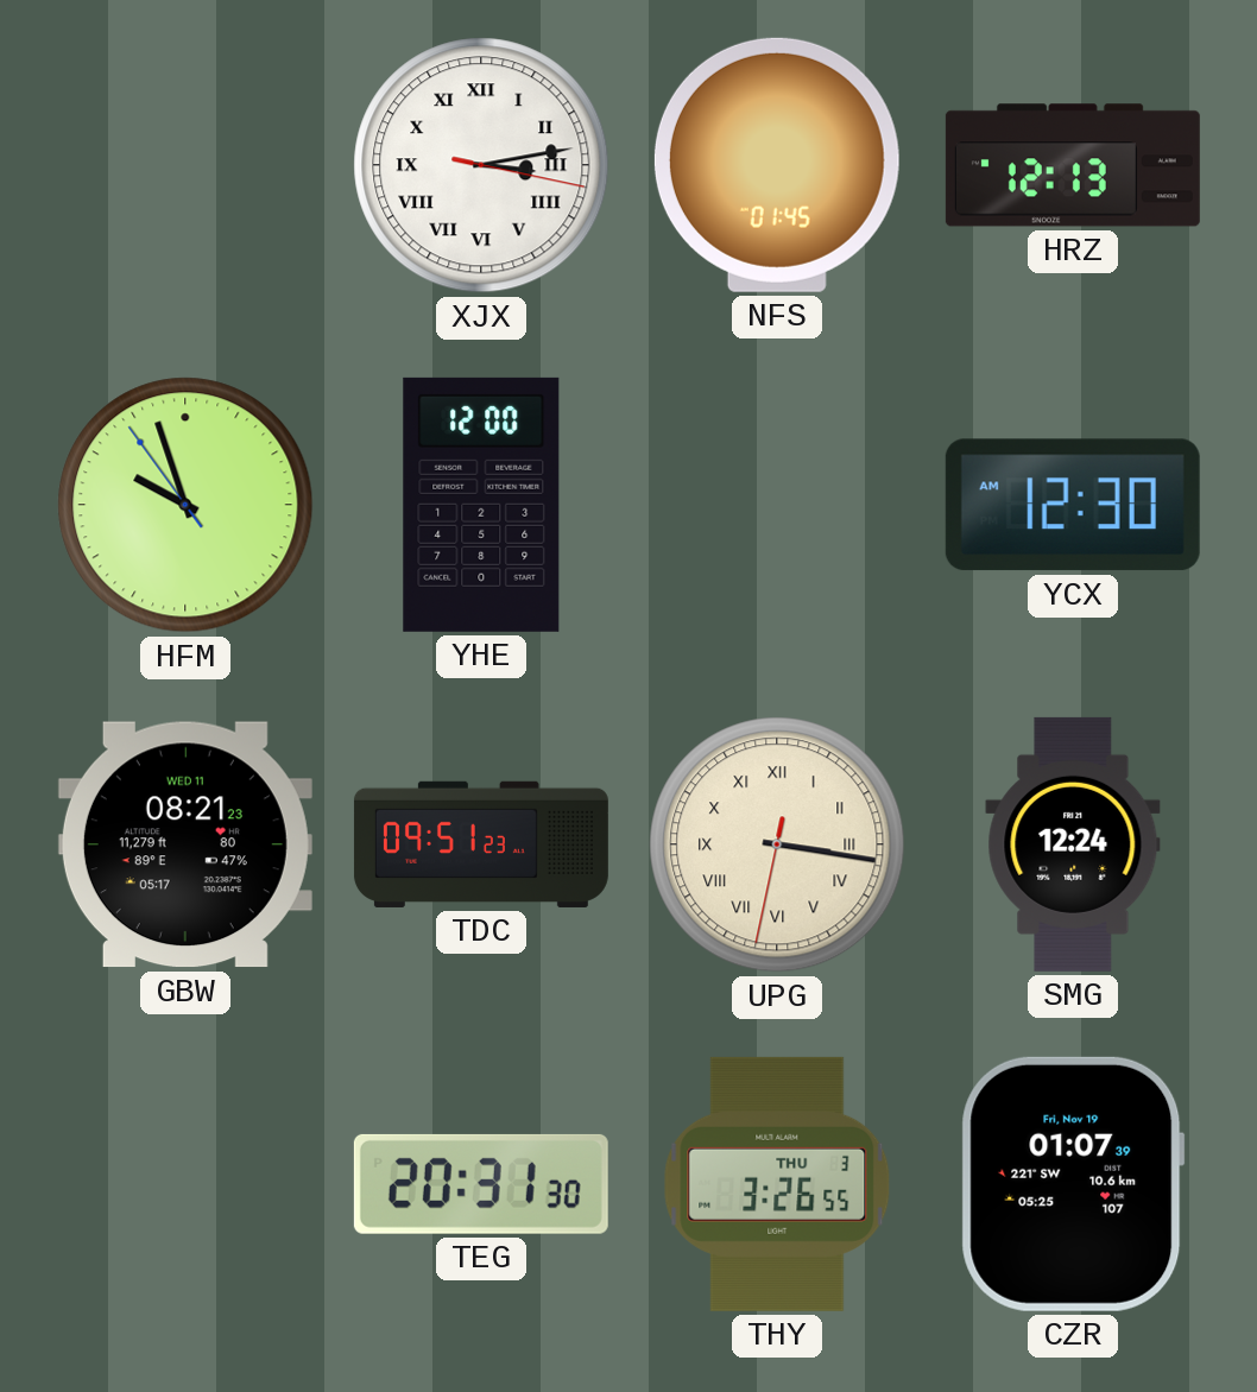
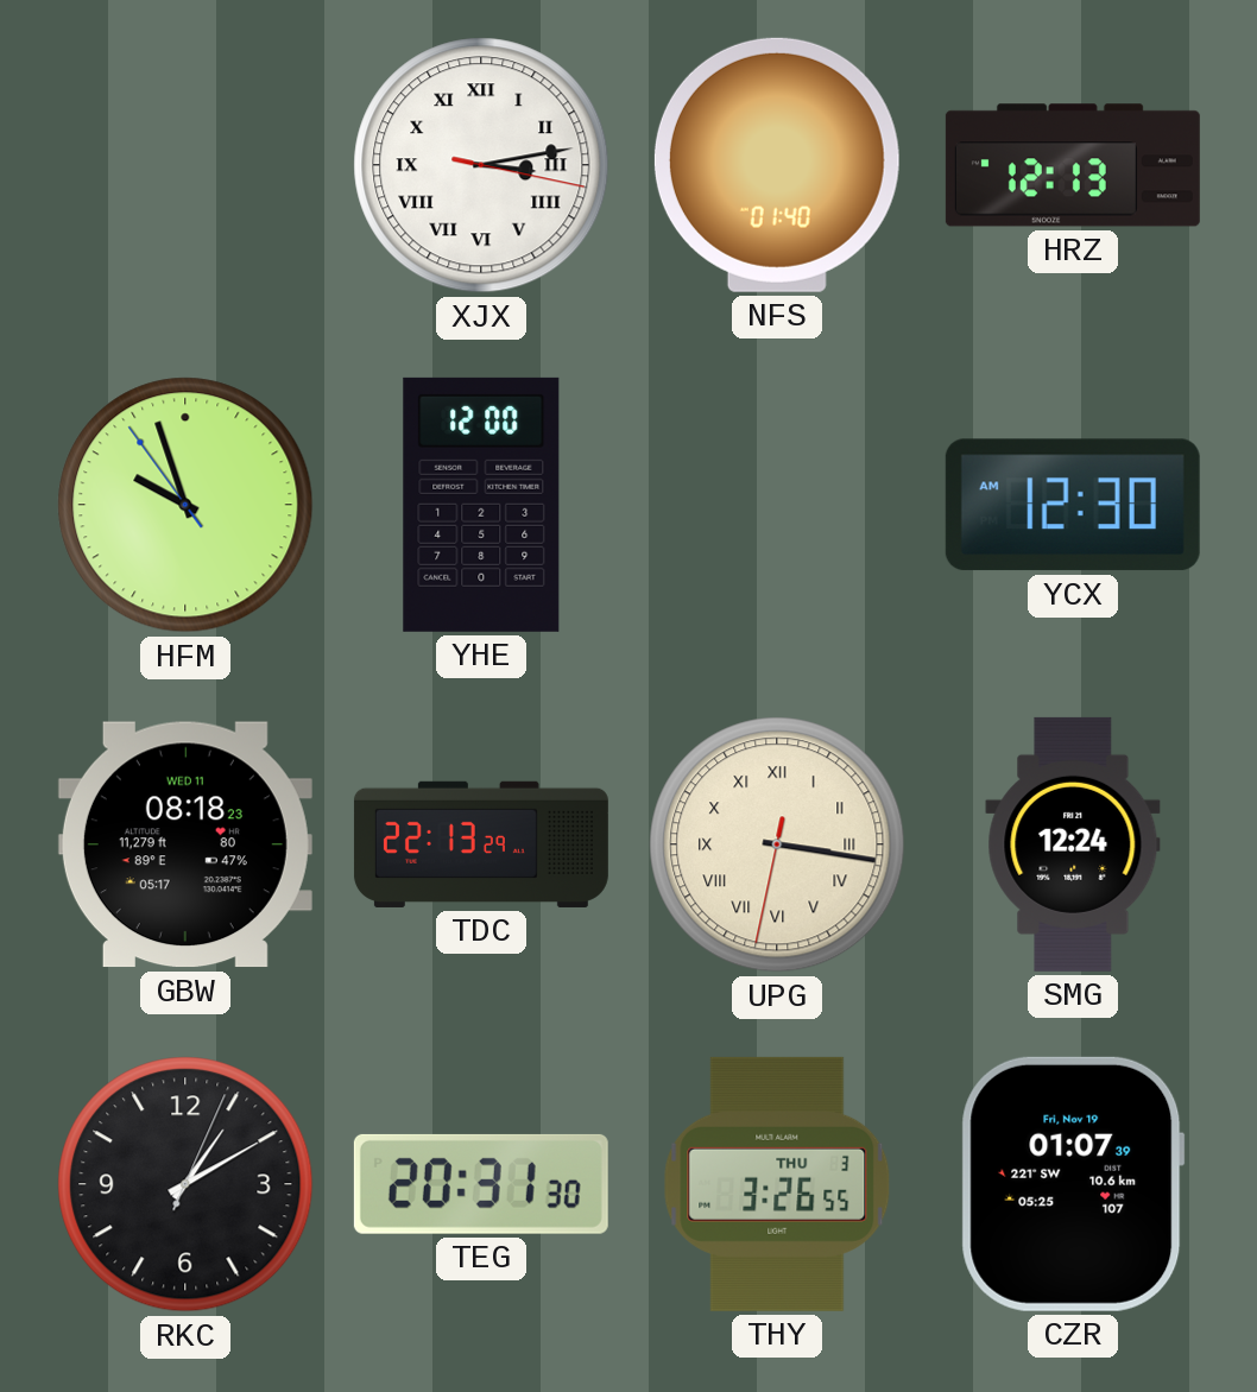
NFS: 01:45 -> 01:40 (777, 165)
GBW: 08:21 -> 08:18 (185, 844)
TDC: 09:51 -> 22:13 (481, 844)
RKC: none -> 1:10 (185, 1184)
